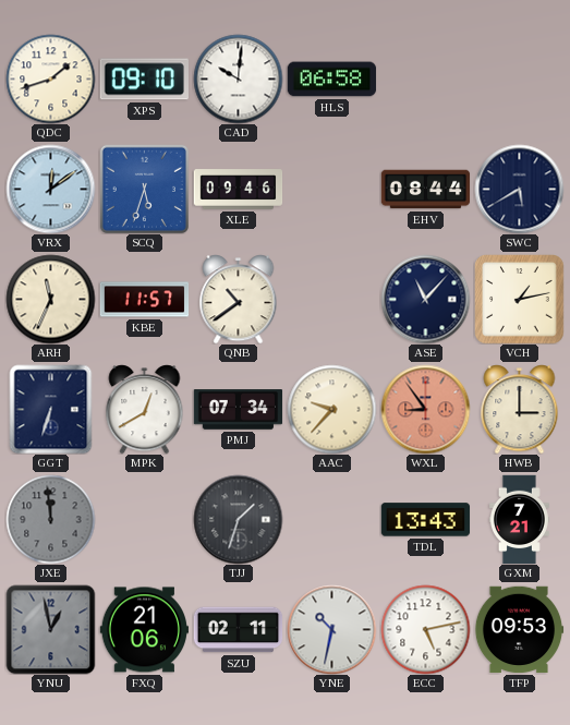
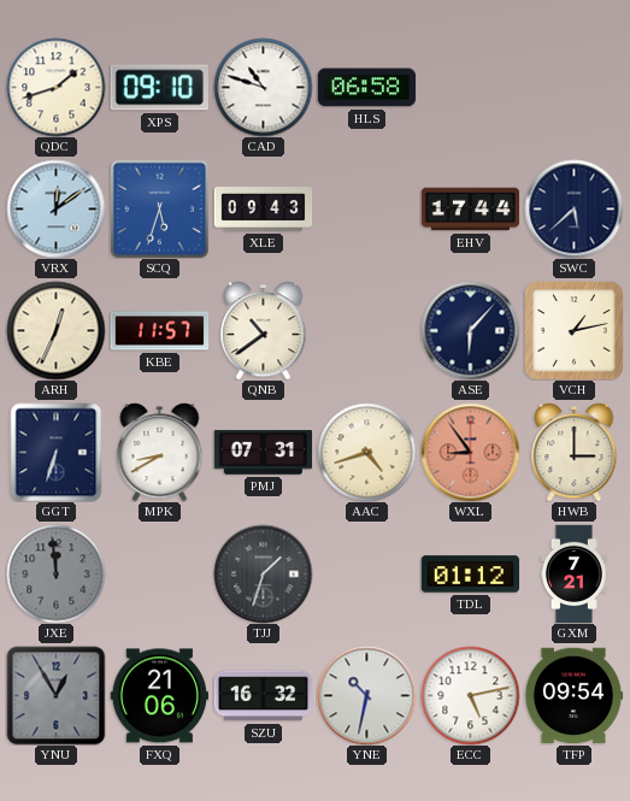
CAD: 10:01 -> 10:48 (263, 87)
XLE: 09:46 -> 09:43 (263, 210)
EHV: 08:44 -> 17:44 (470, 210)
SWC: 5:40 -> 5:38 (573, 208)
ARH: 11:34 -> 12:34 (55, 330)
ASE: 11:07 -> 6:07 (470, 330)
MPK: 12:40 -> 8:40 (160, 452)
PMJ: 07:34 -> 07:31 (263, 453)
AAC: 9:37 -> 4:42 (366, 452)
TDL: 13:43 -> 01:12 (470, 575)
YNU: 12:58 -> 12:55 (55, 695)
SZU: 02:11 -> 16:32 (263, 696)
TFP: 09:53 -> 09:54 (573, 696)
